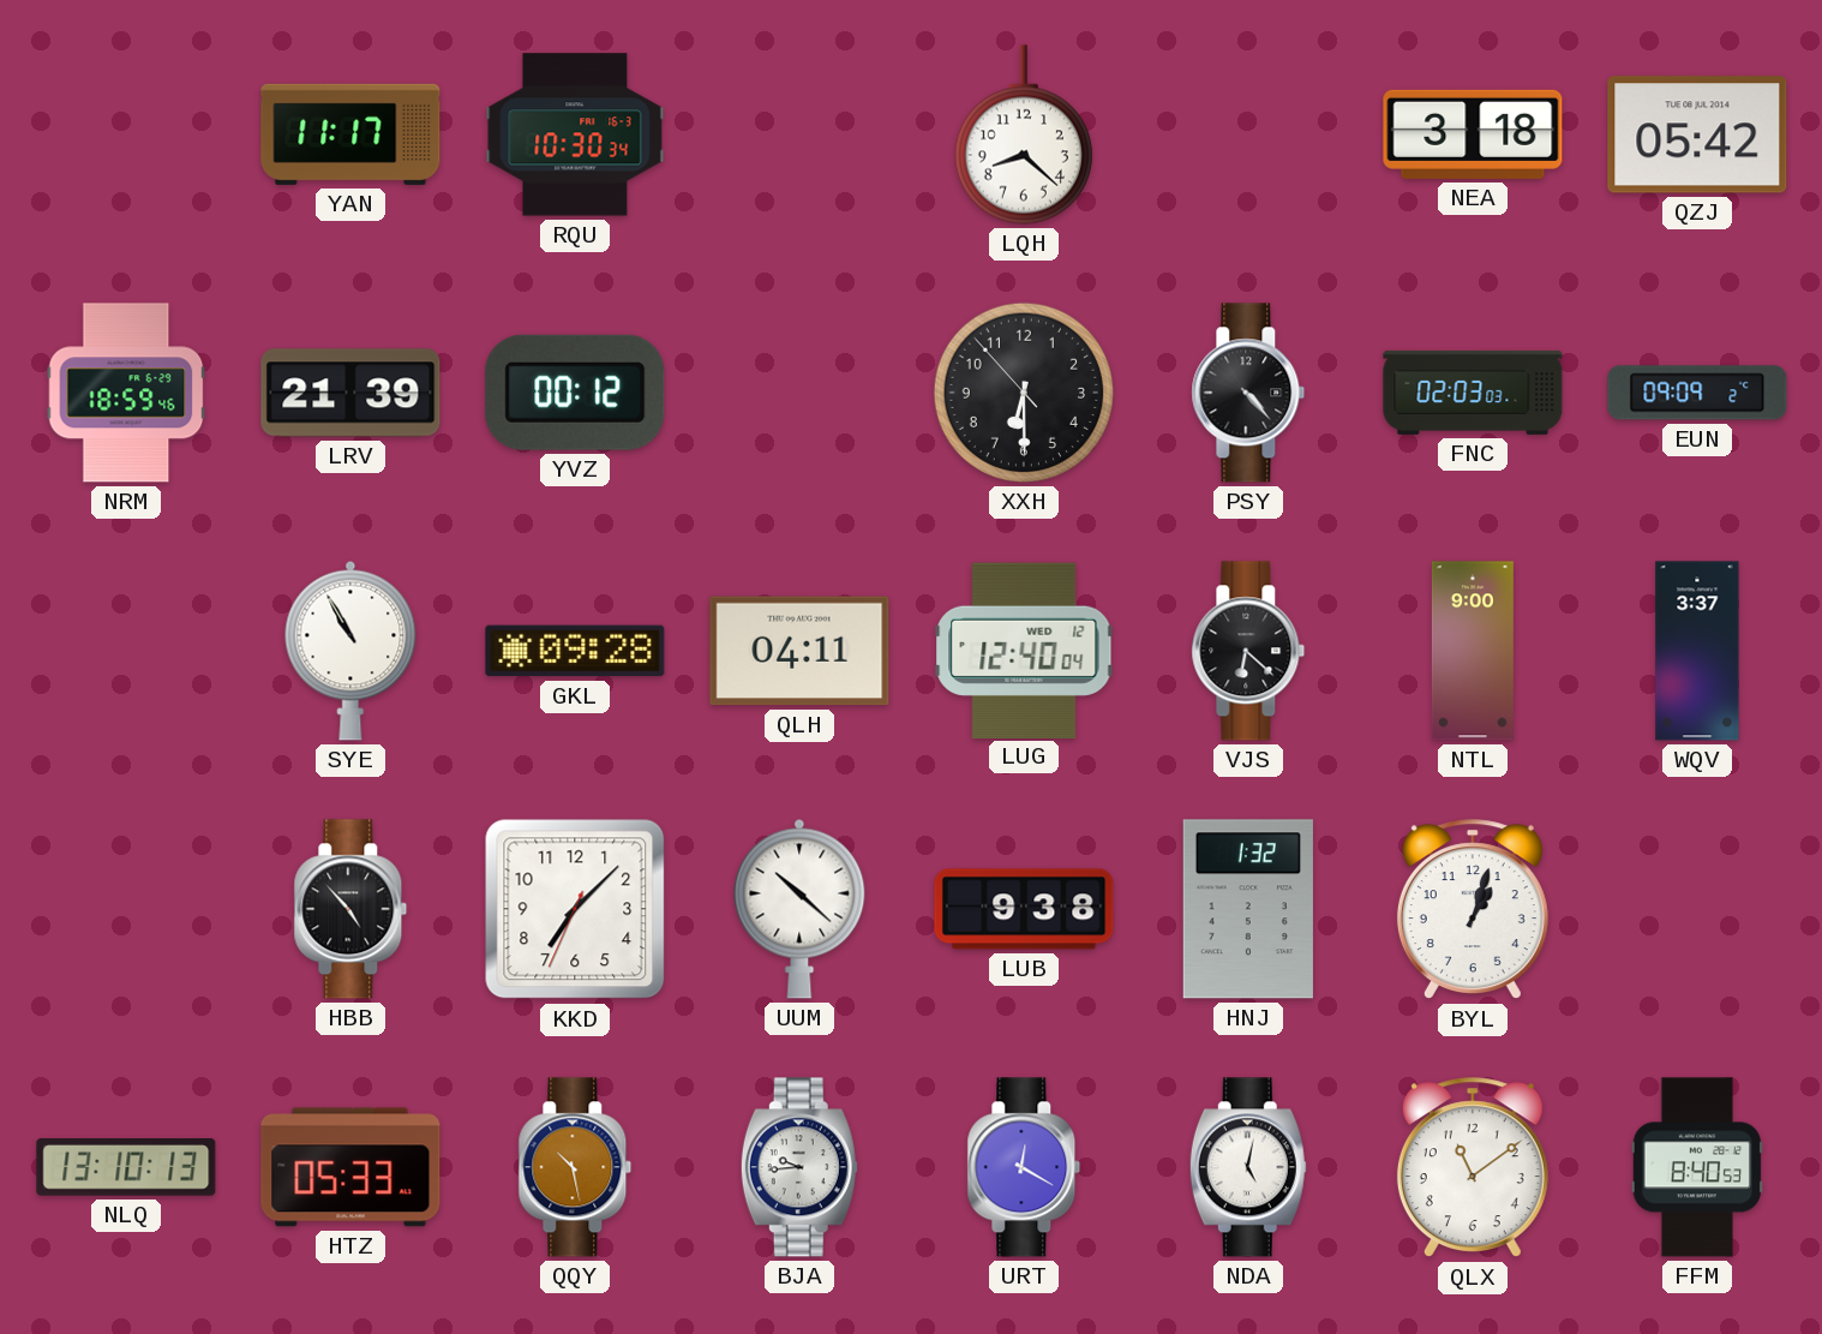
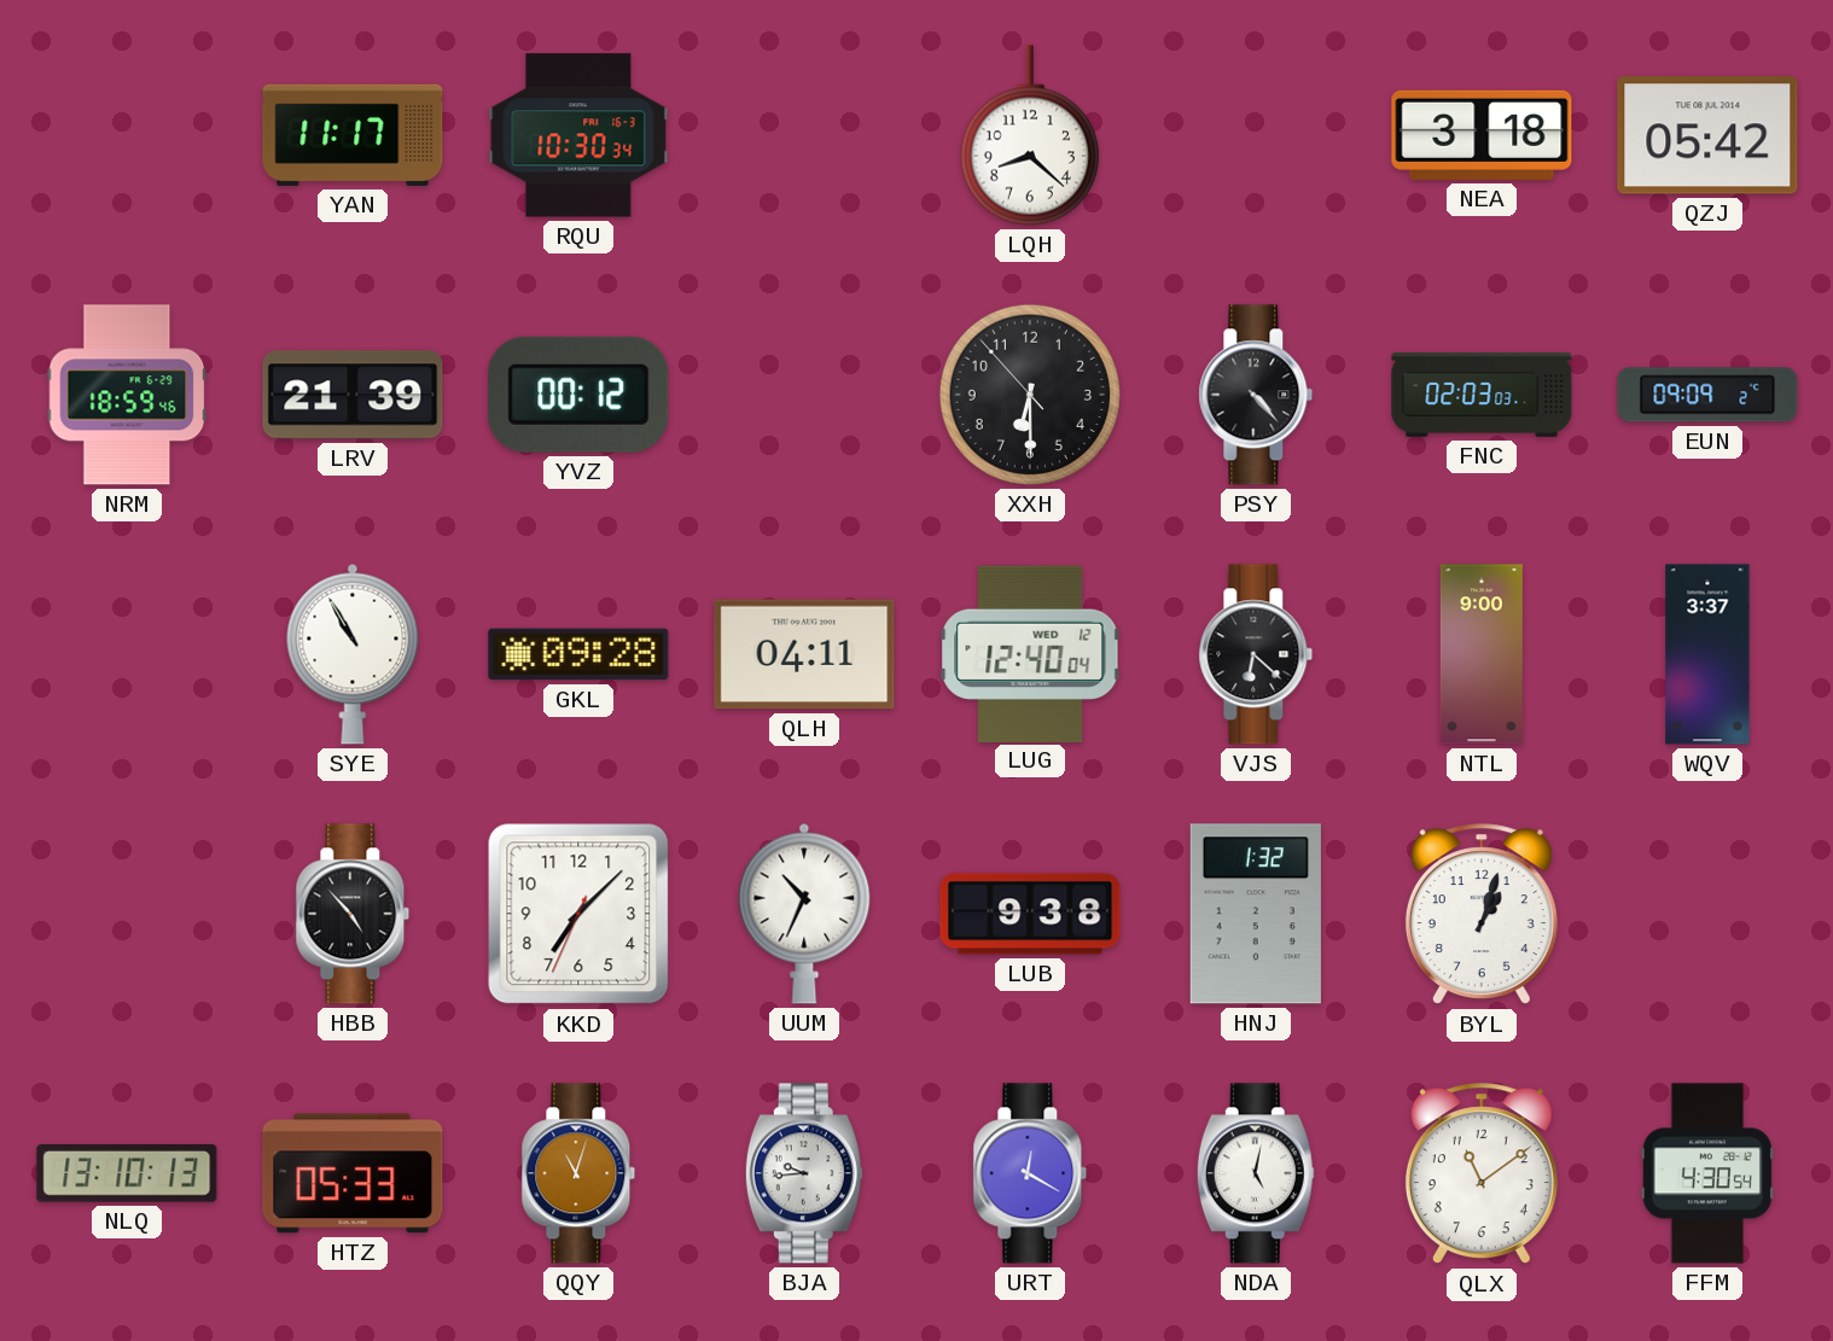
UUM: 10:22 -> 10:34 (804, 914)
QQY: 10:28 -> 11:03 (578, 1173)
FFM: 8:40 -> 4:30 (1707, 1173)
